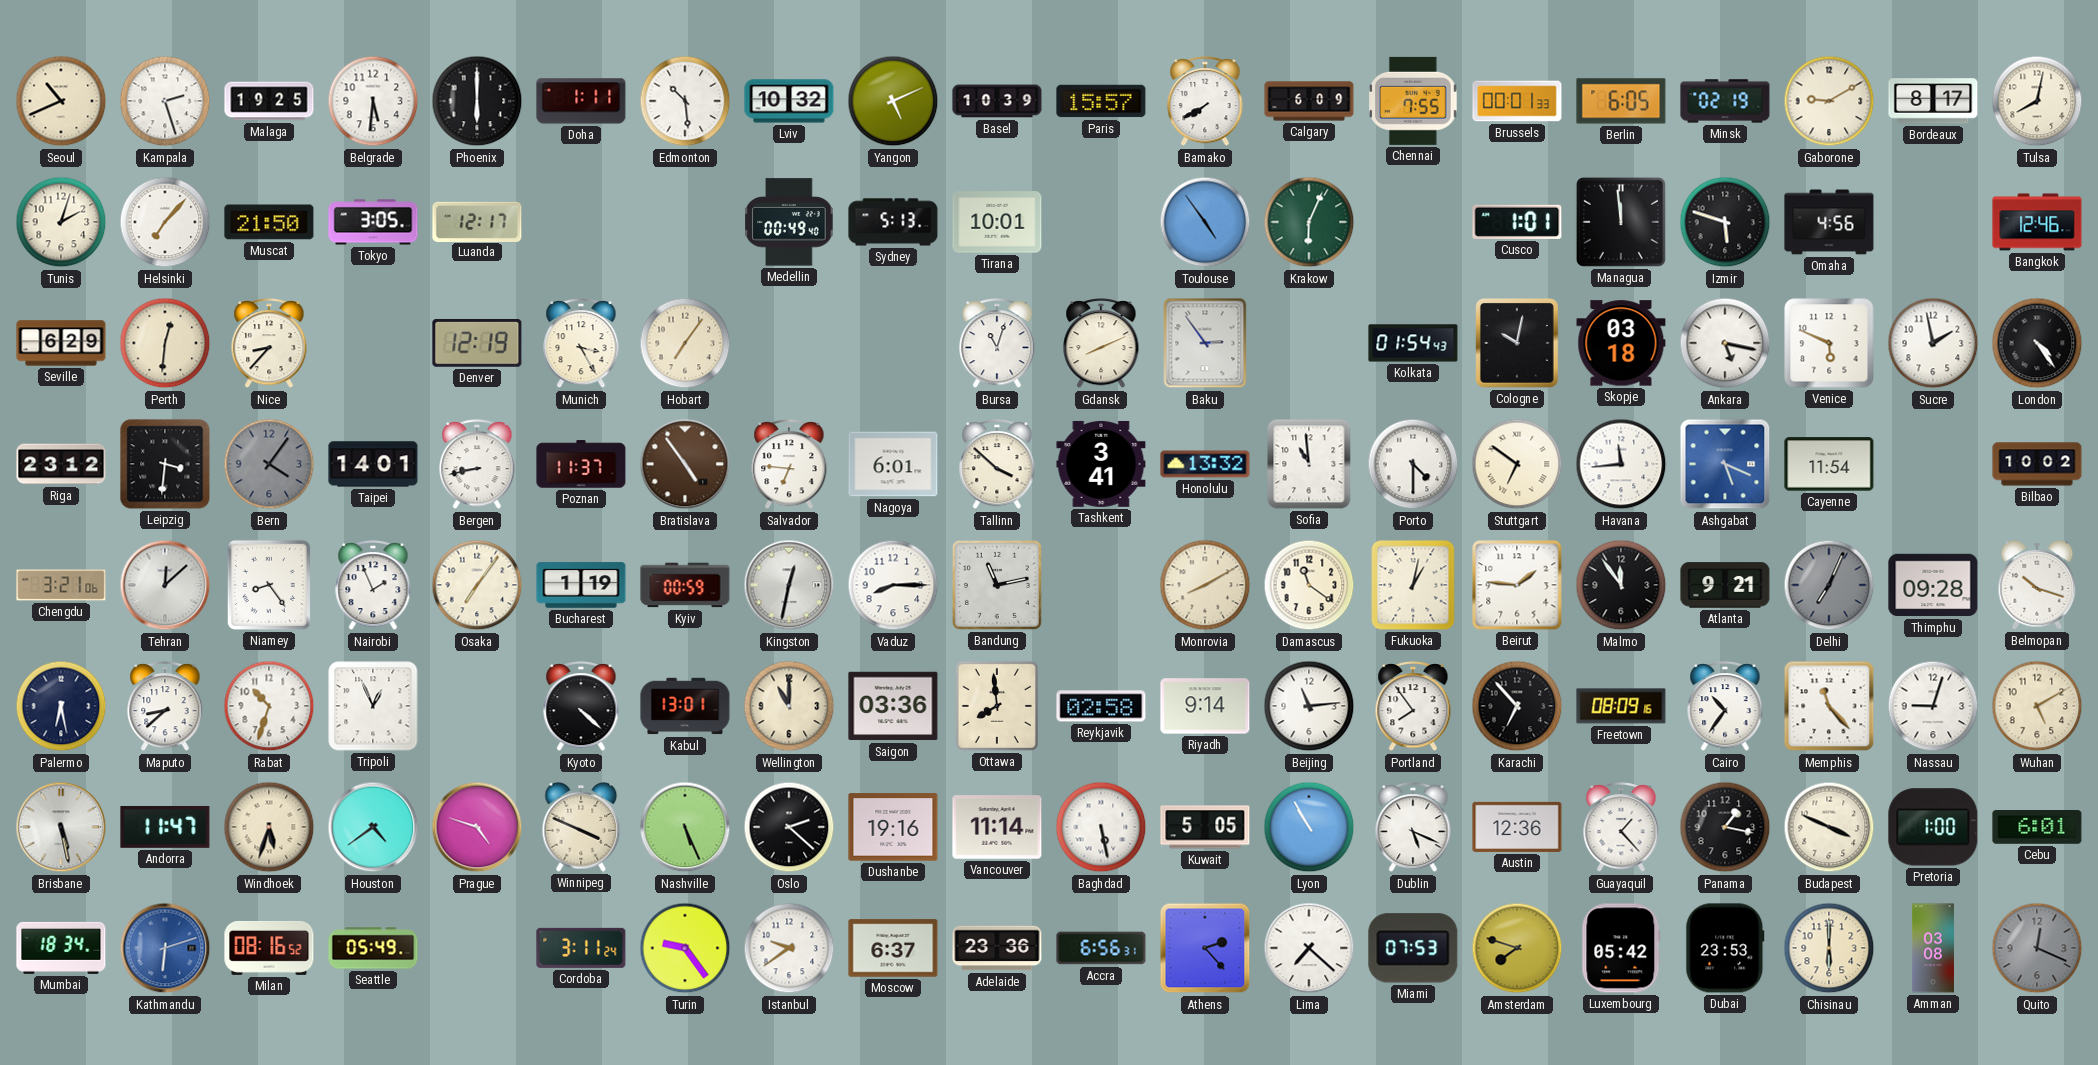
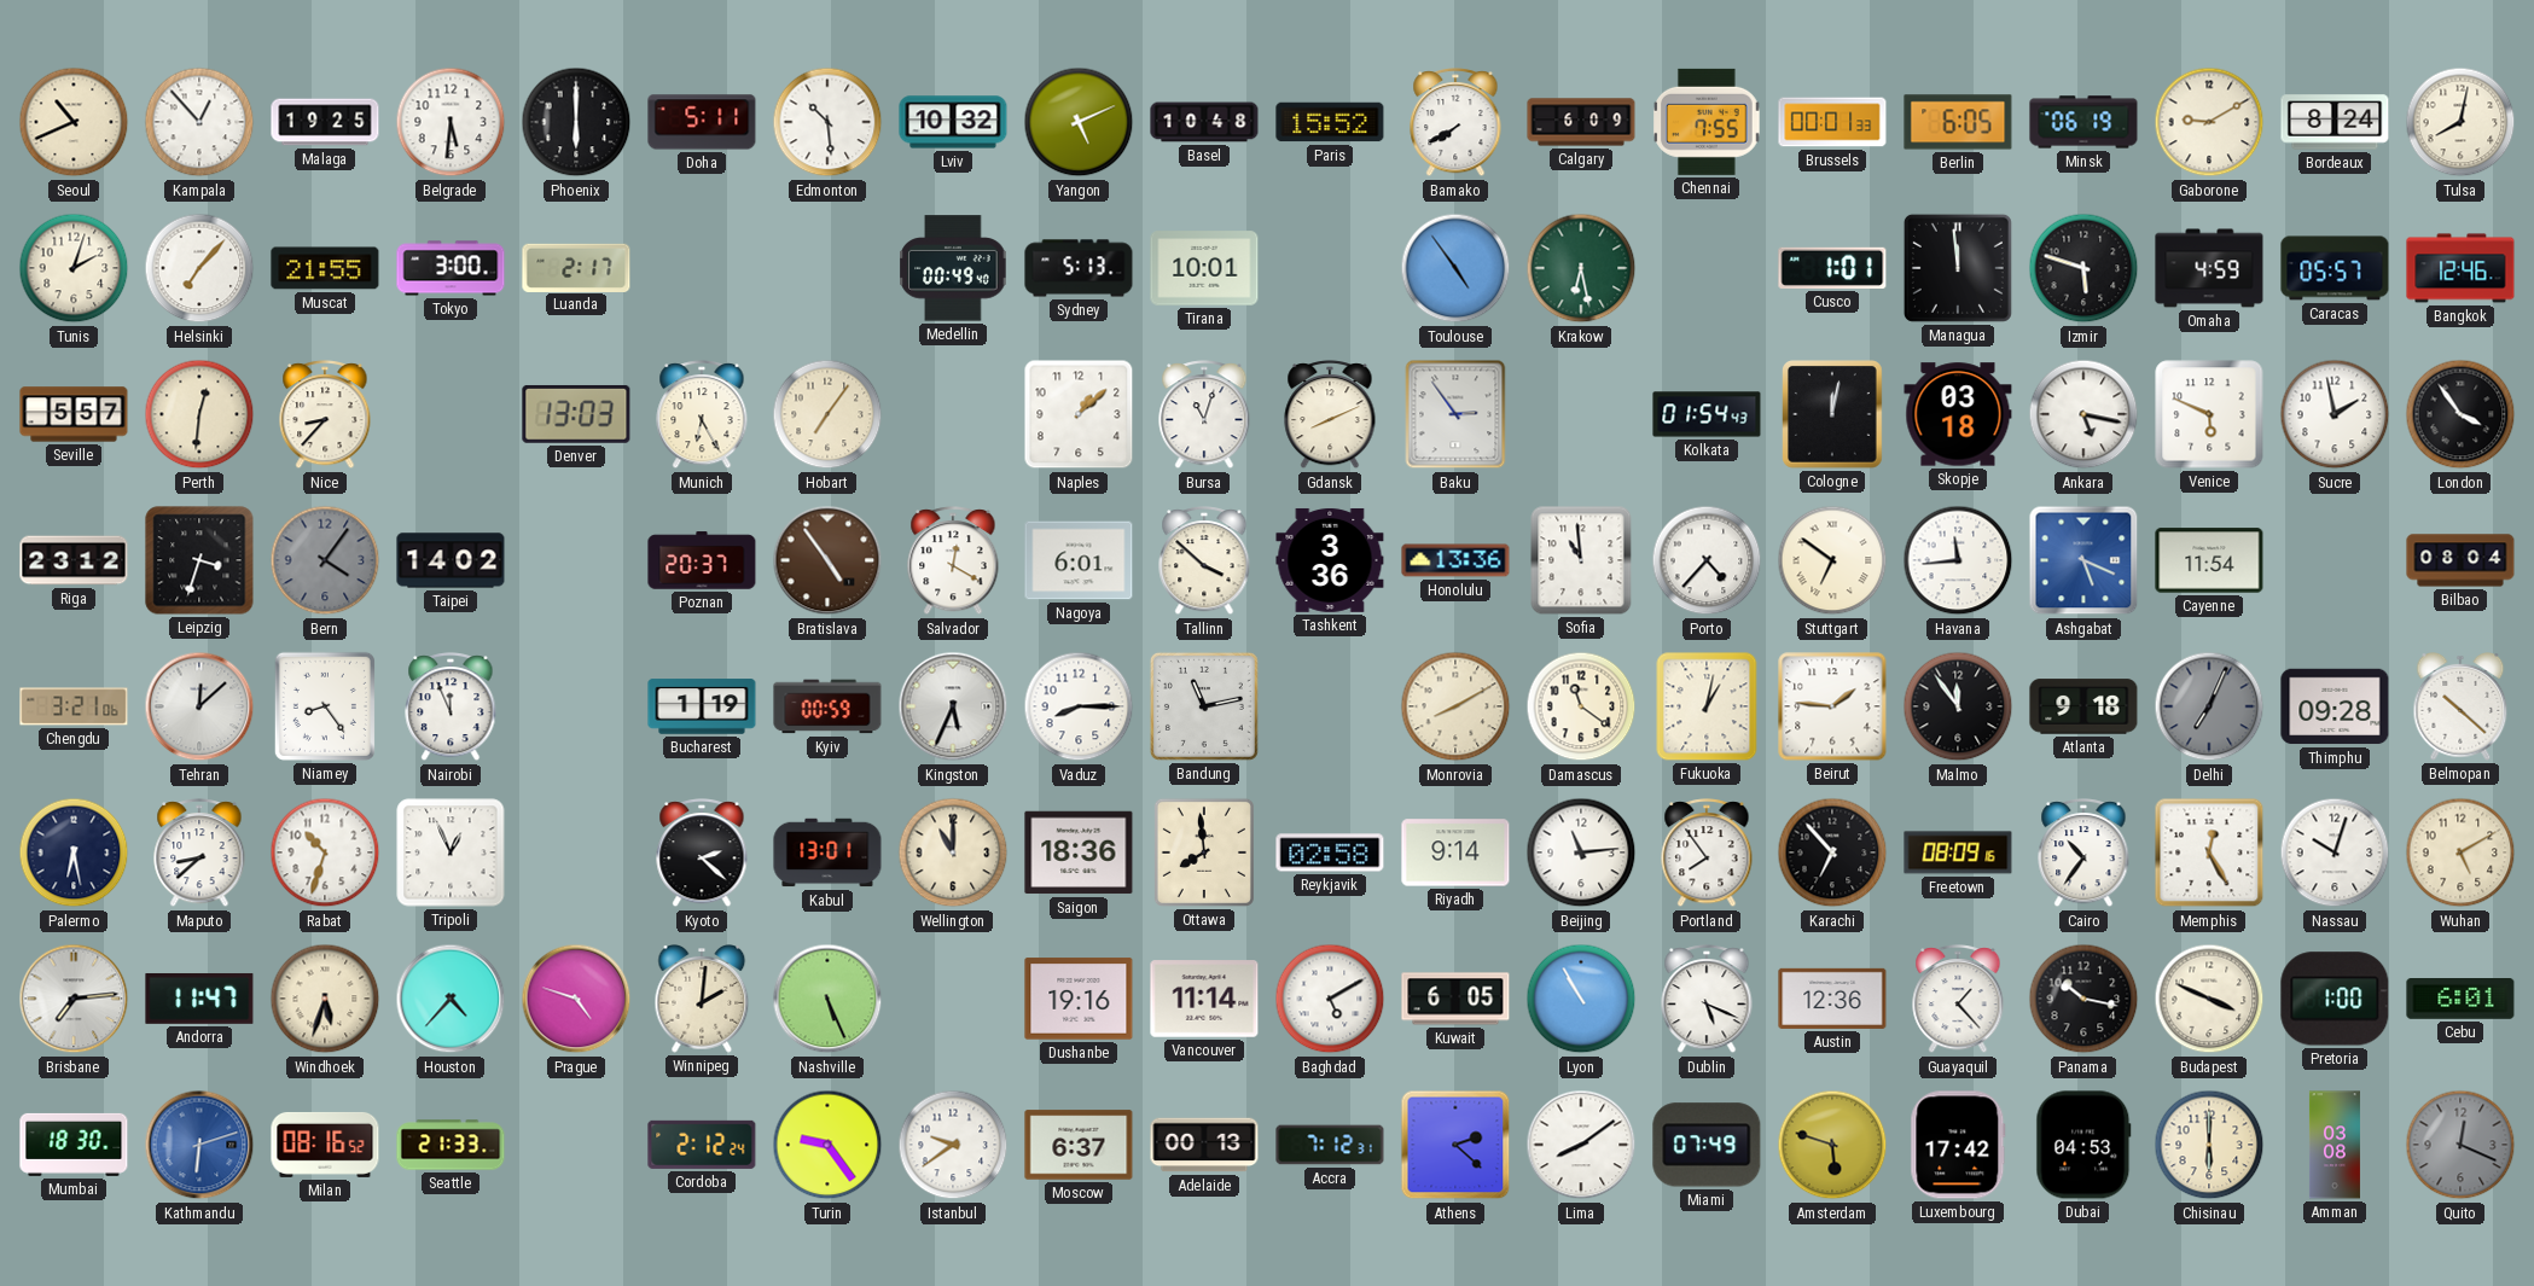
Kampala: 2:27 -> 12:53 (199, 122)
Doha: 1:11 -> 5:11 (702, 122)
Basel: 10:39 -> 10:48 (1204, 122)
Paris: 15:57 -> 15:52 (1330, 122)
Minsk: 02:19 -> 06:19 (2083, 122)
Bordeaux: 8:17 -> 8:24 (2335, 122)
Muscat: 21:50 -> 21:55 (325, 268)
Tokyo: 3:05 -> 3:00 (451, 268)
Luanda: 12:17 -> 2:17 (576, 267)
Krakow: 6:04 -> 6:28 (1581, 268)
Omaha: 4:56 -> 4:59 (2209, 268)
Caracas: none -> 05:57 (2335, 268)
Seville: 6:29 -> 5:57 (74, 414)
Denver: 12:19 -> 13:03 (576, 414)
Munich: 3:25 -> 6:25 (702, 415)
Naples: none -> 1:08 (1079, 414)
Cologne: 10:02 -> 12:02 (1833, 415)
London: 4:24 -> 3:54 (2460, 414)
Leipzig: 3:31 -> 3:33 (199, 560)
Taipei: 14:01 -> 14:02 (451, 560)
Bergen: 8:43 -> none (477, 465)
Poznan: 11:37 -> 20:37 (702, 560)
Salvador: 6:46 -> 12:20 (953, 561)
Tashkent: 3:41 -> 3:36 (1330, 560)
Honolulu: 13:32 -> 13:36 (1455, 560)
Porto: 4:30 -> 4:37 (1707, 560)
Bilbao: 10:02 -> 08:04 (2460, 560)
Nairobi: 1:56 -> 11:56 (451, 708)
Osaka: 7:06 -> none (477, 585)
Kingston: 12:32 -> 5:34 (953, 706)
Atlanta: 9:21 -> 9:18 (2083, 706)
Belmopan: 10:18 -> 10:22 (2460, 708)
Kyoto: 4:22 -> 2:22 (702, 854)
Saigon: 03:36 -> 18:36 (1079, 853)
Memphis: 11:23 -> 12:25 (2209, 853)
Nassau: 9:03 -> 10:03 (2335, 853)
Brisbane: 5:28 -> 7:14 (74, 999)
Houston: 4:39 -> 4:37 (451, 999)
Winnipeg: 3:49 -> 2:01 (702, 1000)
Oslo: 2:22 -> none (789, 827)
Baghdad: 5:28 -> 5:10 (1330, 999)
Kuwait: 5:05 -> 6:05 (1455, 999)
Panama: 1:17 -> 10:17 (2083, 999)
Mumbai: 18:34 -> 18:30 (74, 1145)
Seattle: 05:49 -> 21:33 (451, 1145)
Cordoba: 3:11 -> 2:12 (702, 1145)
Adelaide: 23:36 -> 00:13 (1204, 1145)
Accra: 6:56 -> 7:12 (1330, 1145)
Athens: 2:23 -> 2:22 (1455, 1145)
Lima: 7:22 -> 8:09 (1581, 1145)
Miami: 07:53 -> 07:49 (1707, 1145)
Amsterdam: 7:48 -> 5:48 (1832, 1145)
Luxembourg: 05:42 -> 17:42 (1958, 1145)
Dubai: 23:53 -> 04:53 (2083, 1145)
